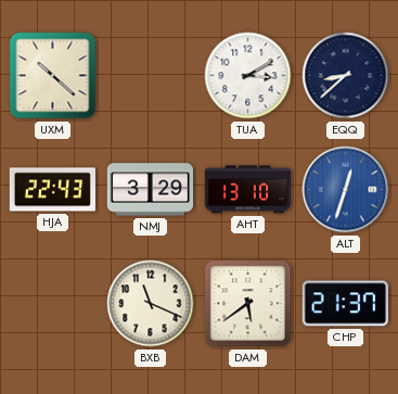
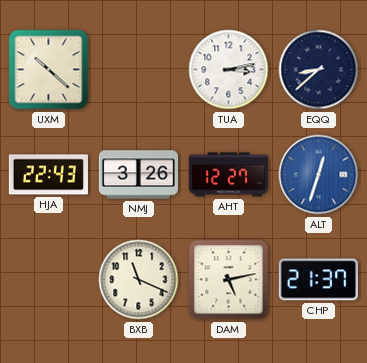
TUA: 3:10 -> 3:13 (229, 70)
NMJ: 3:29 -> 3:26 (138, 175)
AHT: 13:10 -> 12:27 (228, 175)
DAM: 5:39 -> 5:13 (229, 280)
